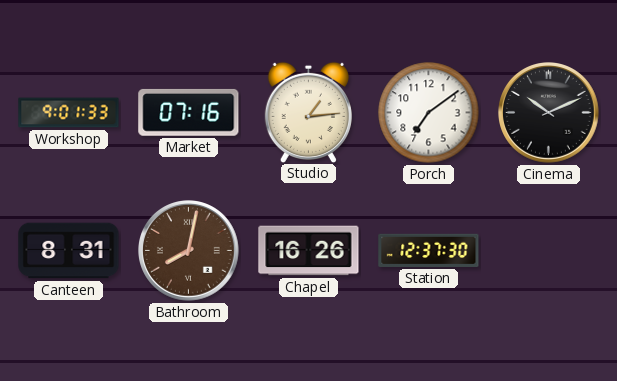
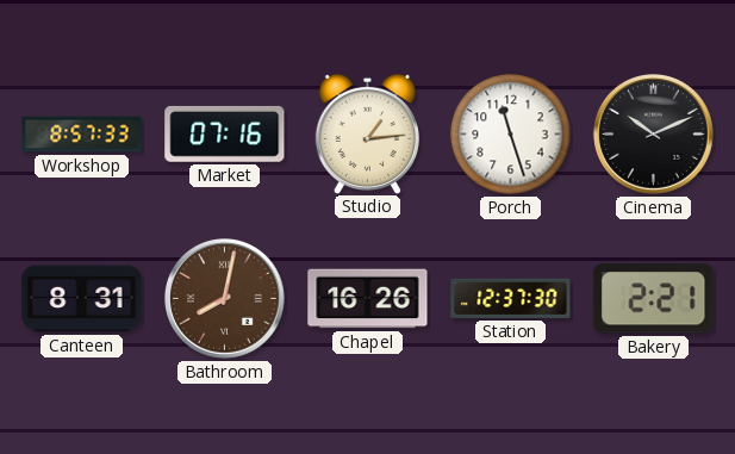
Workshop: 9:01 -> 8:57 (82, 135)
Porch: 7:09 -> 11:27 (511, 135)
Bakery: none -> 2:21 (654, 299)
